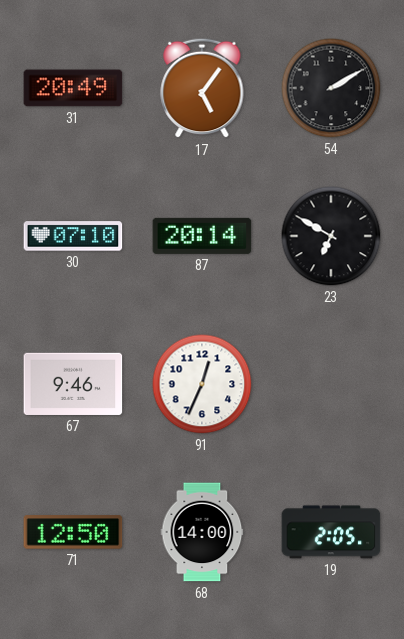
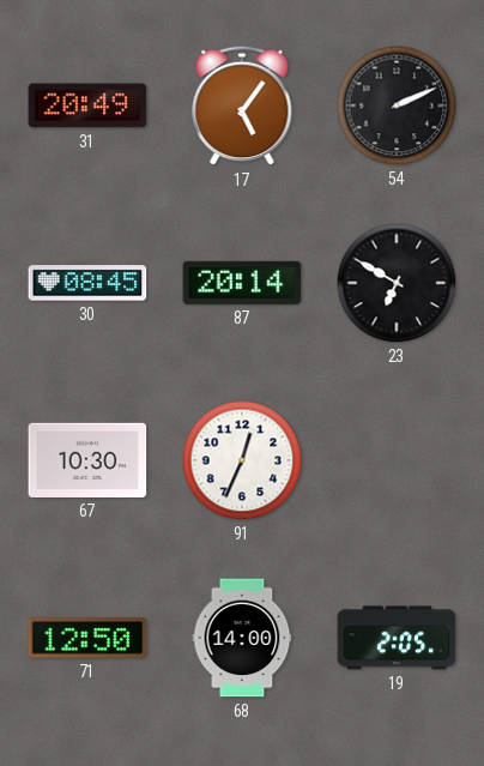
54: 2:10 -> 2:11 (397, 105)
30: 07:10 -> 08:45 (87, 283)
67: 9:46 -> 10:30 (87, 460)
